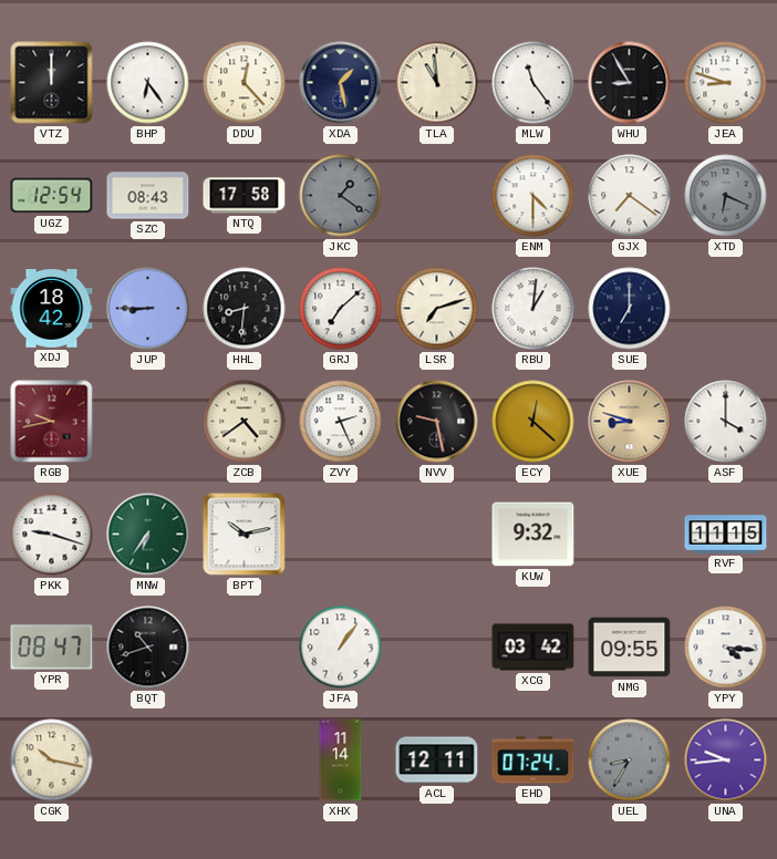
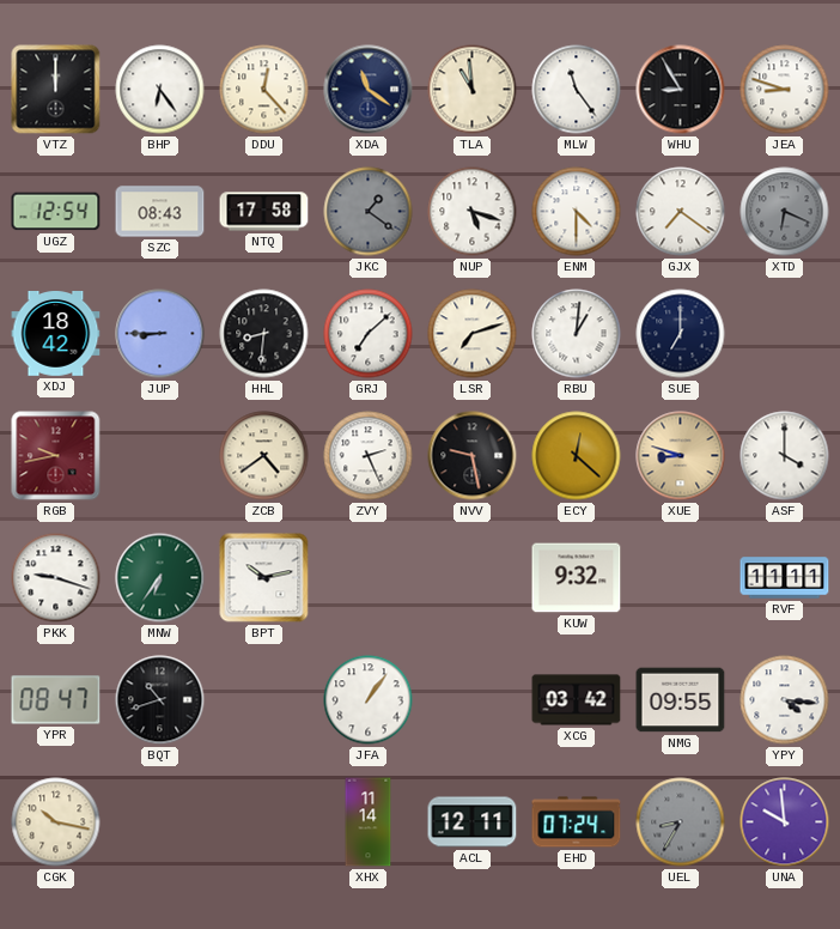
XDA: 1:28 -> 11:21 (369, 90)
NUP: none -> 5:18 (473, 212)
RVF: 11:15 -> 11:11 (785, 578)
UNA: 9:44 -> 9:59 (785, 822)
